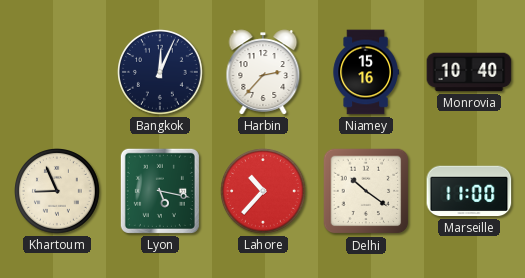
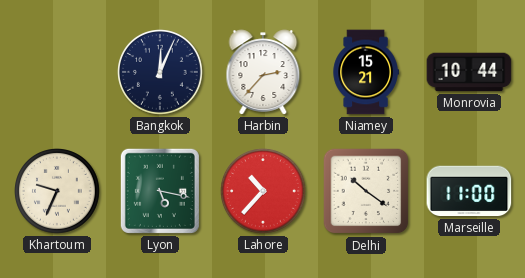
Niamey: 15:16 -> 15:21 (366, 72)
Monrovia: 10:40 -> 10:44 (469, 72)
Khartoum: 8:56 -> 9:34 (58, 192)
